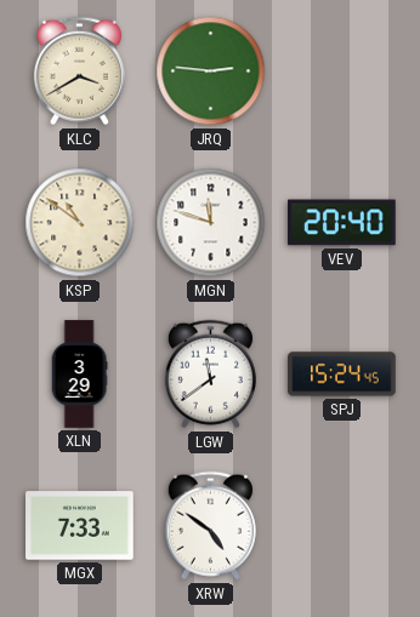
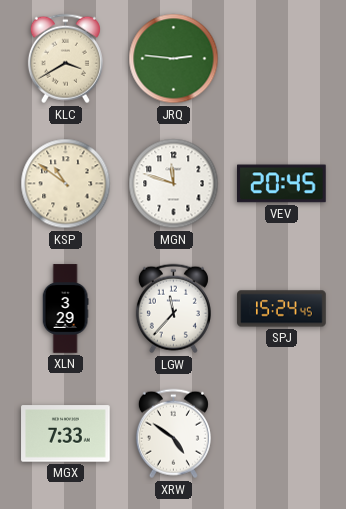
VEV: 20:40 -> 20:45 (282, 184)
LGW: 11:39 -> 11:37 (173, 309)
